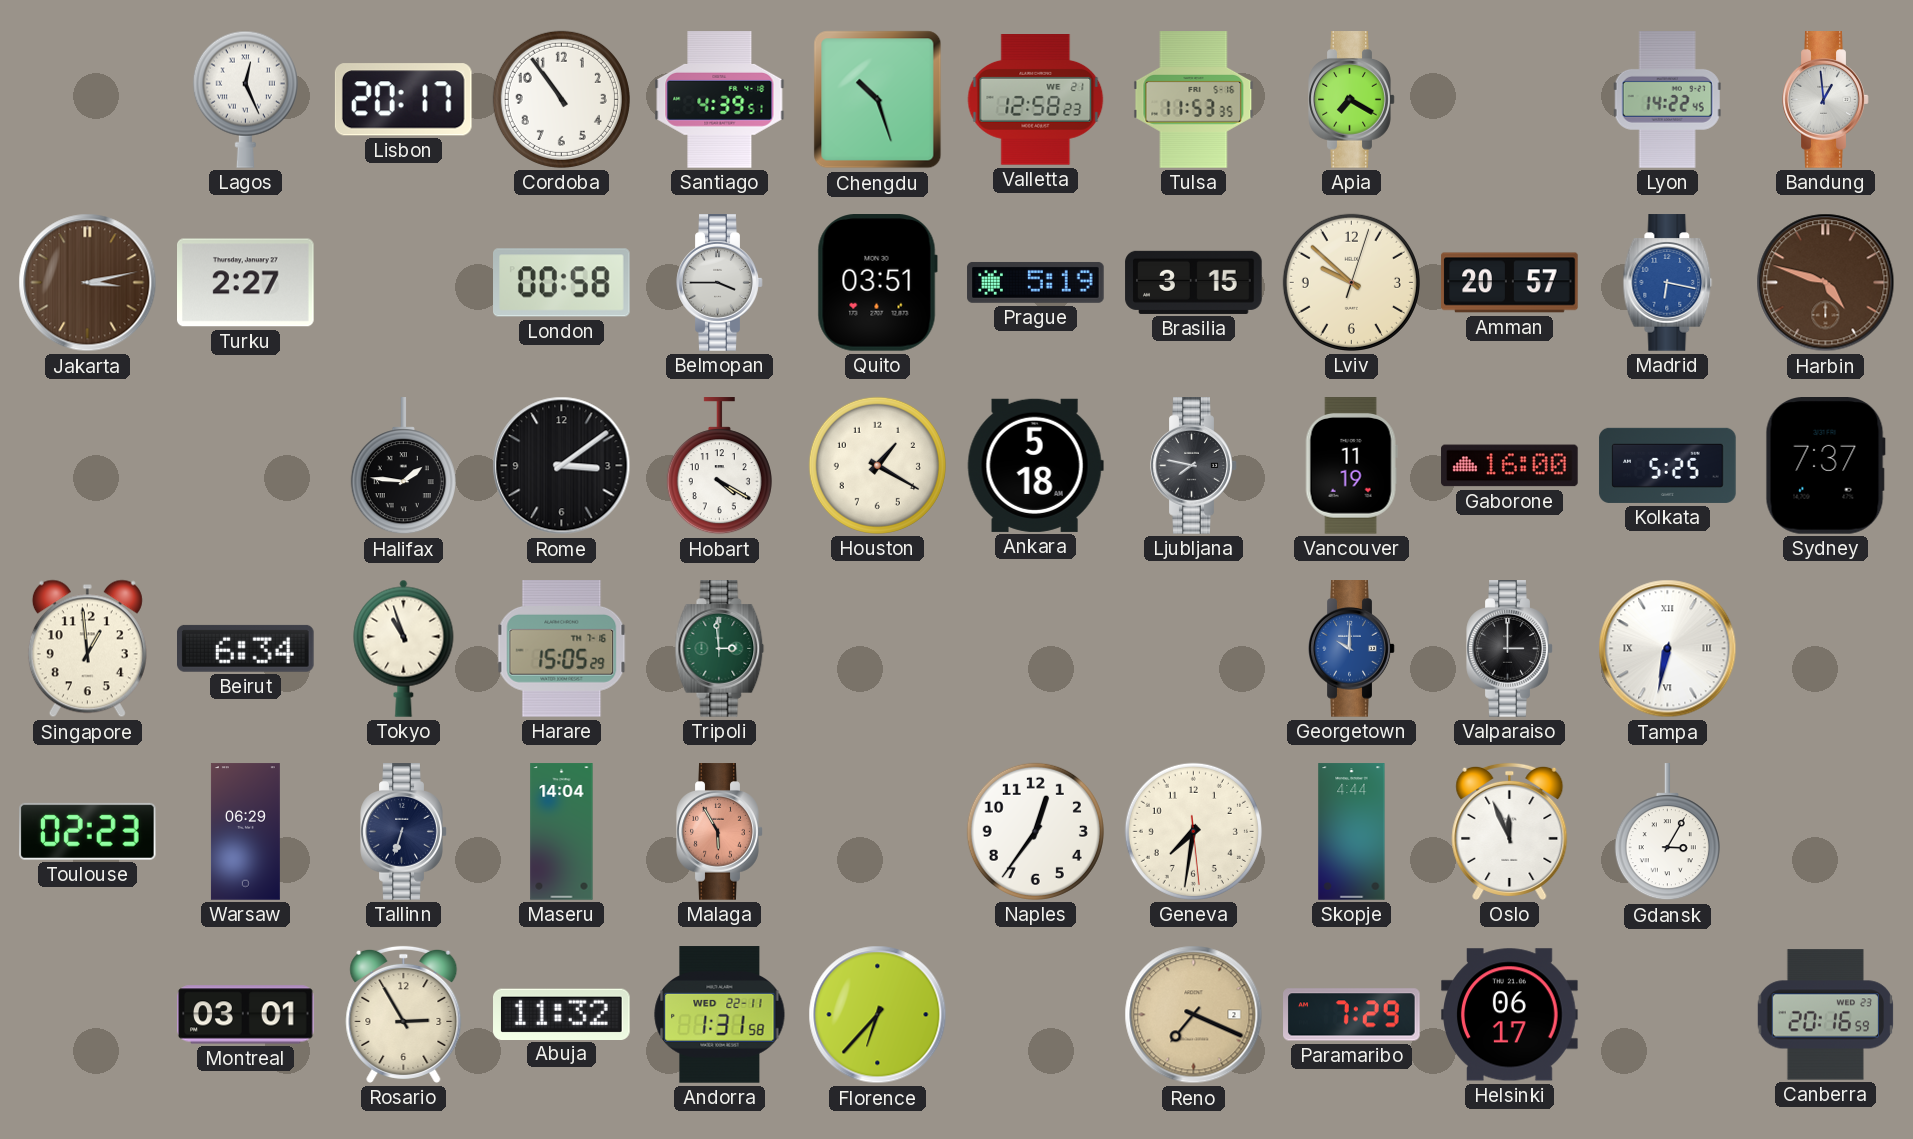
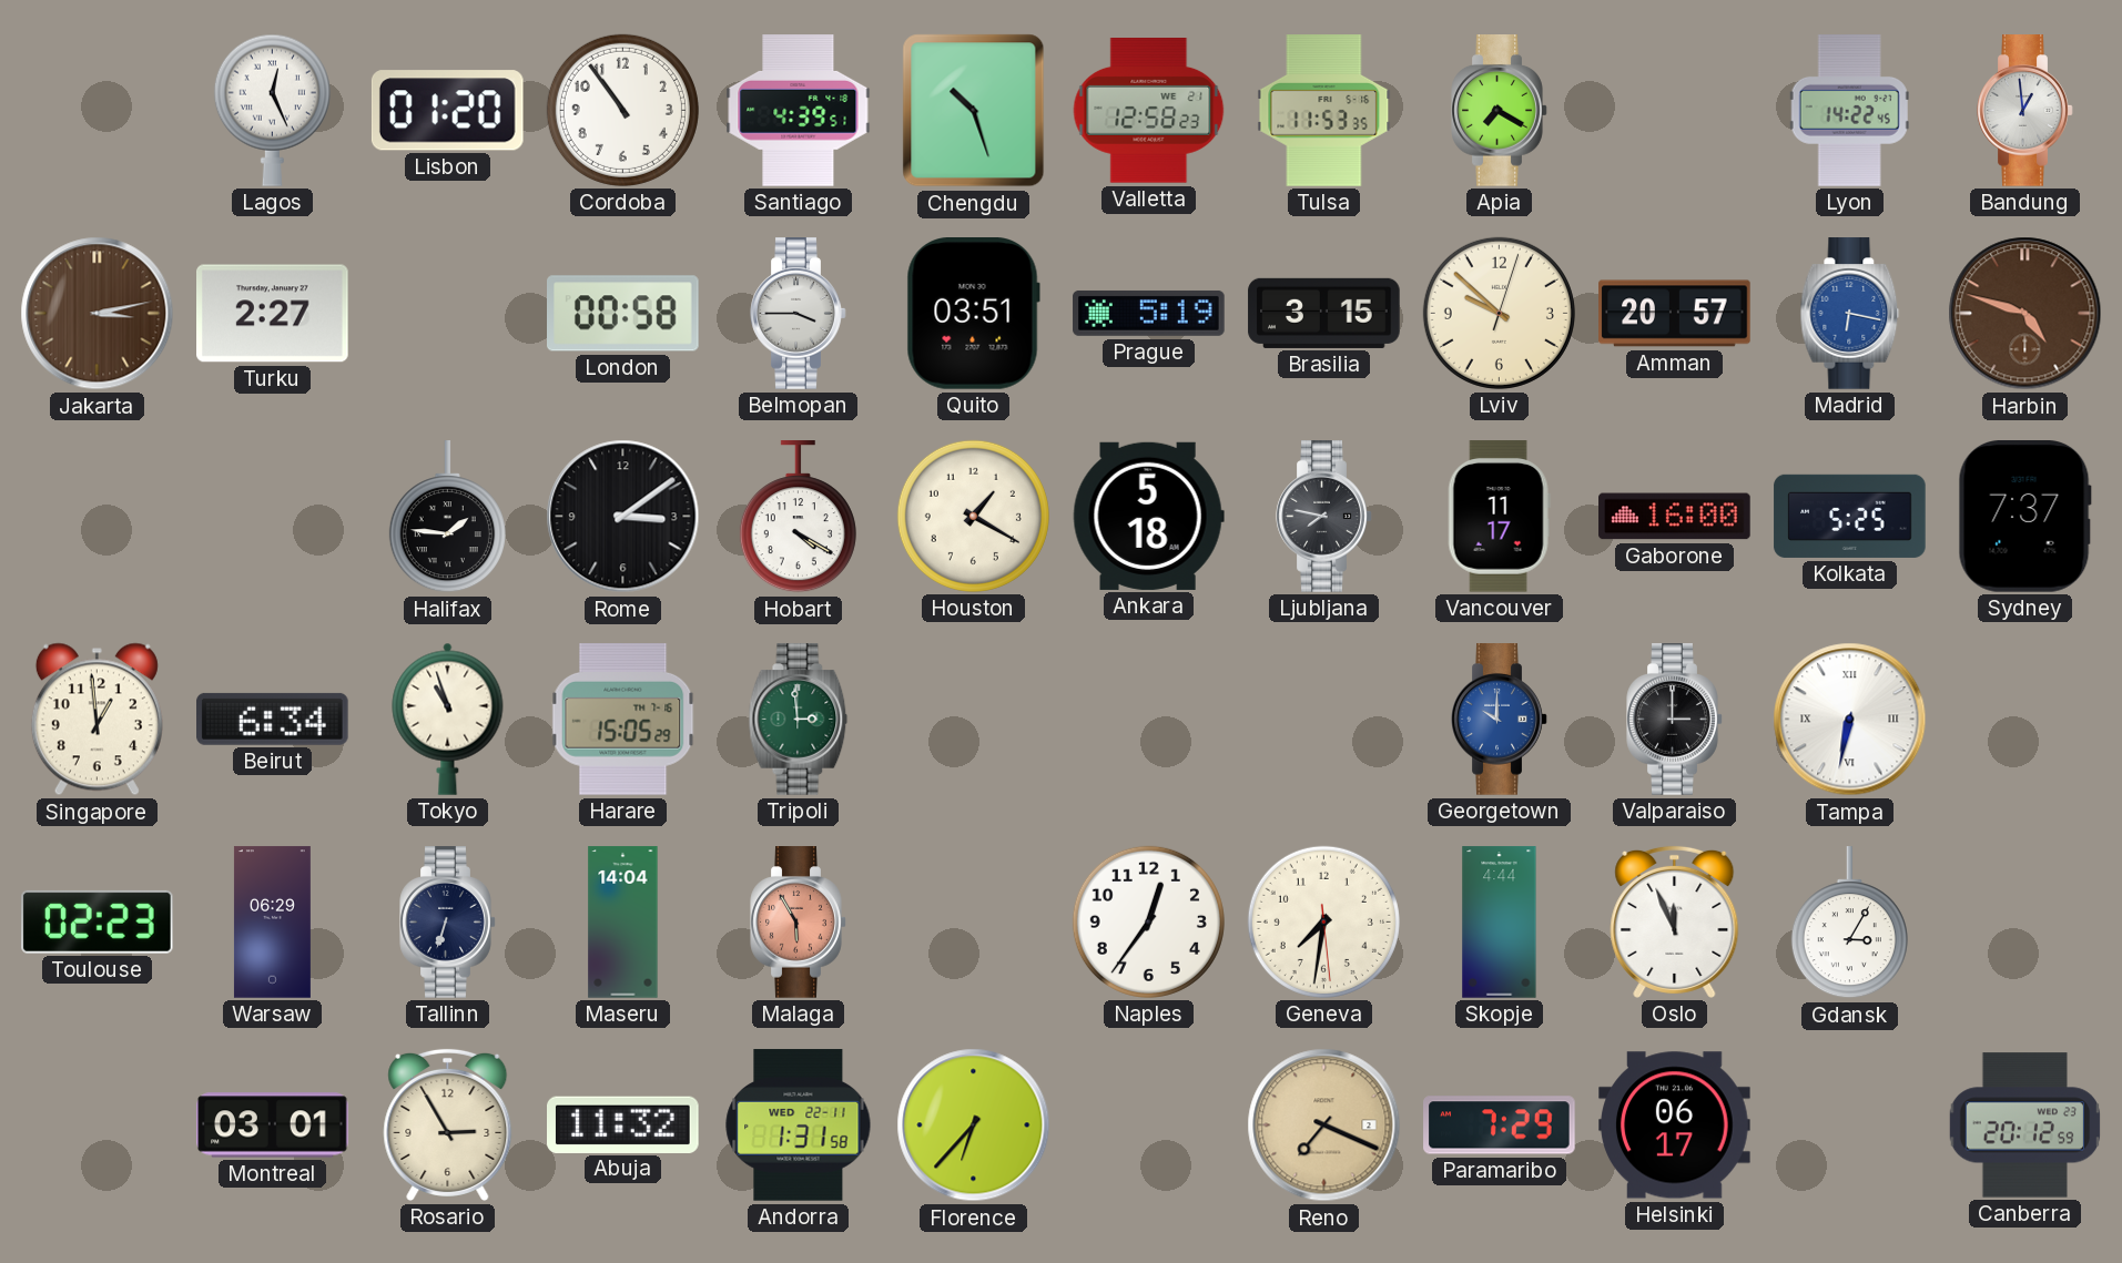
Lisbon: 20:17 -> 01:20 (447, 111)
Vancouver: 11:19 -> 11:17 (1499, 517)
Canberra: 20:16 -> 20:12 (2025, 1126)
